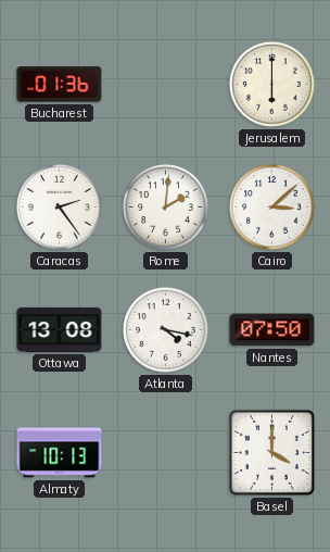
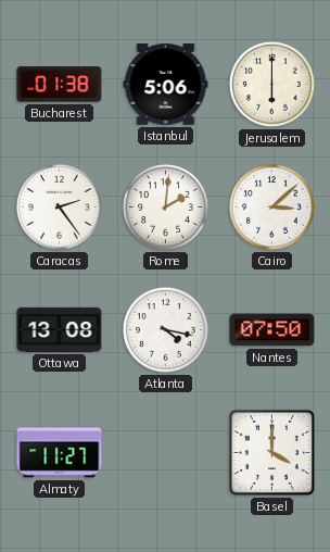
Bucharest: 01:36 -> 01:38 (60, 85)
Istanbul: none -> 5:06 (166, 85)
Almaty: 10:13 -> 11:27 (60, 453)
